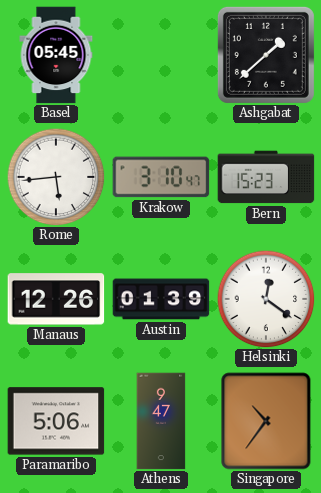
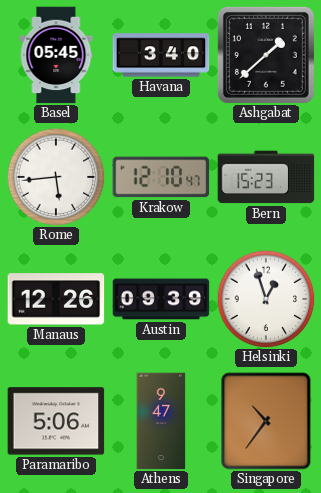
Havana: none -> 3:40 (161, 55)
Krakow: 3:10 -> 12:10 (161, 177)
Austin: 01:39 -> 09:39 (161, 299)
Helsinki: 12:21 -> 12:57 (266, 299)
